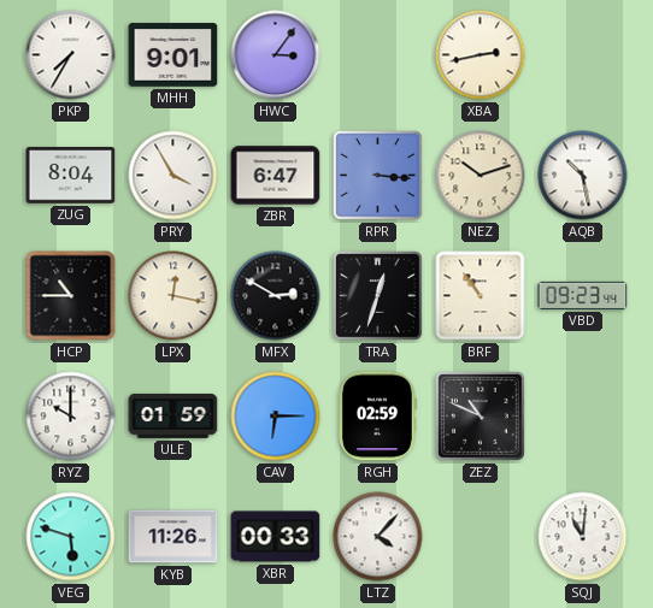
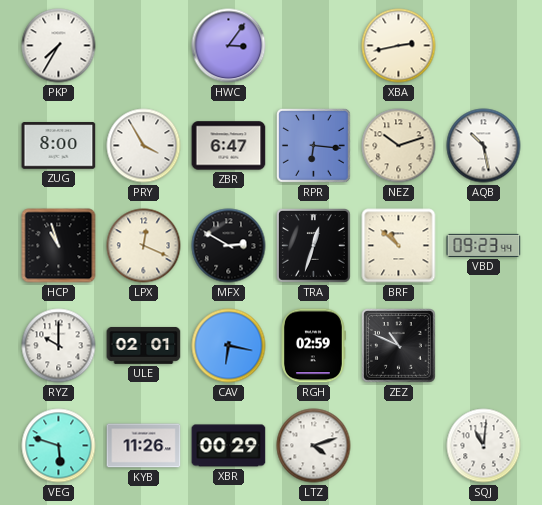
MHH: 9:01 -> none (173, 55)
ZUG: 8:04 -> 8:00 (59, 146)
RPR: 3:16 -> 6:16 (314, 146)
HCP: 10:45 -> 10:57 (59, 246)
LPX: 12:17 -> 12:19 (144, 246)
BRF: 10:54 -> 10:52 (399, 246)
ULE: 01:59 -> 02:01 (144, 345)
CAV: 6:15 -> 6:17 (229, 346)
XBR: 00:33 -> 00:29 (229, 446)
LTZ: 4:07 -> 4:12 (314, 446)
